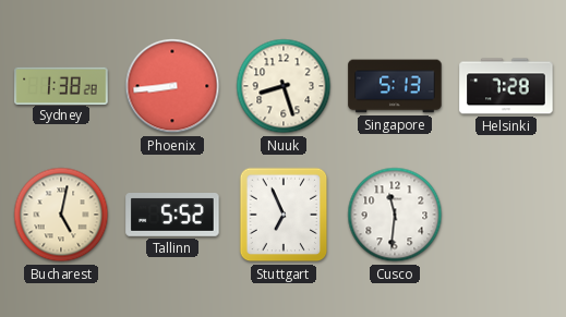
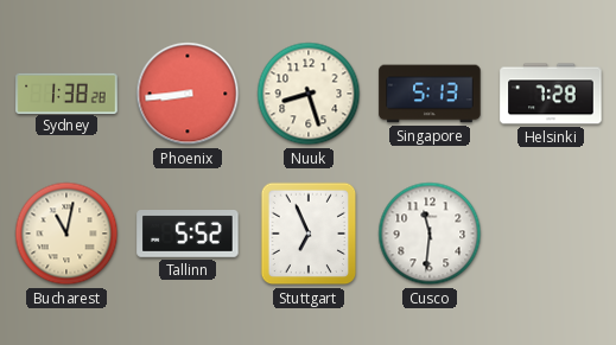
Bucharest: 5:02 -> 11:02 (66, 234)
